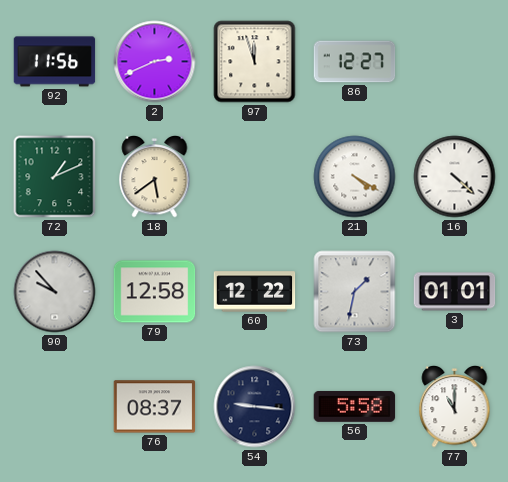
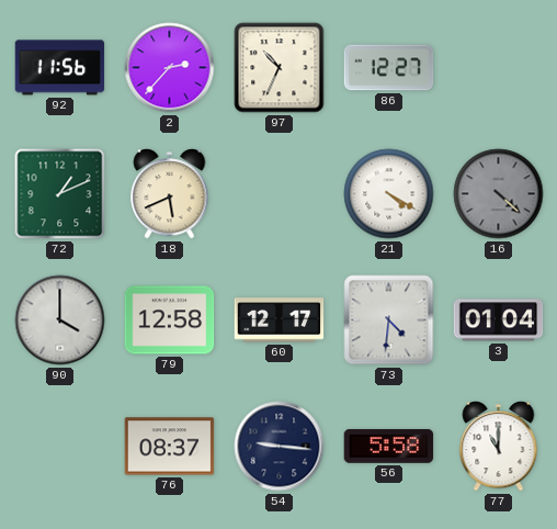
2: 2:41 -> 2:37 (170, 68)
97: 11:57 -> 10:34 (280, 68)
18: 5:39 -> 5:41 (170, 194)
16 dial: white -> grey (499, 194)
90: 9:53 -> 4:00 (60, 320)
60: 12:22 -> 12:17 (280, 320)
73: 1:32 -> 4:31 (389, 320)
3: 01:01 -> 01:04 (499, 320)
